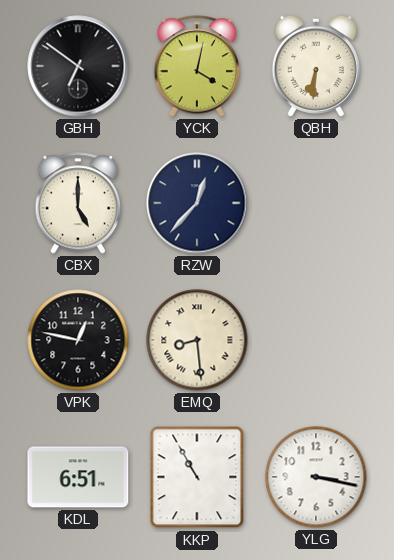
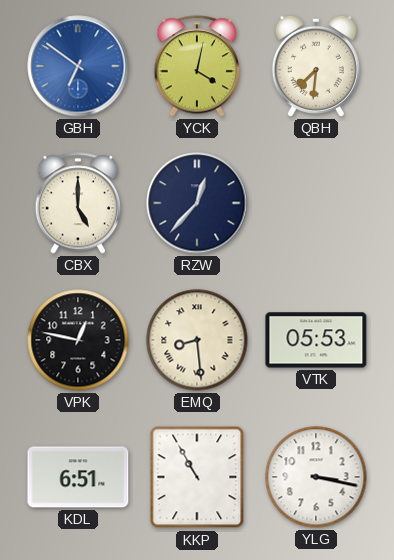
GBH dial: black -> blue (78, 66)
QBH: 6:31 -> 7:31 (316, 66)
VTK: none -> 05:53 (316, 340)
